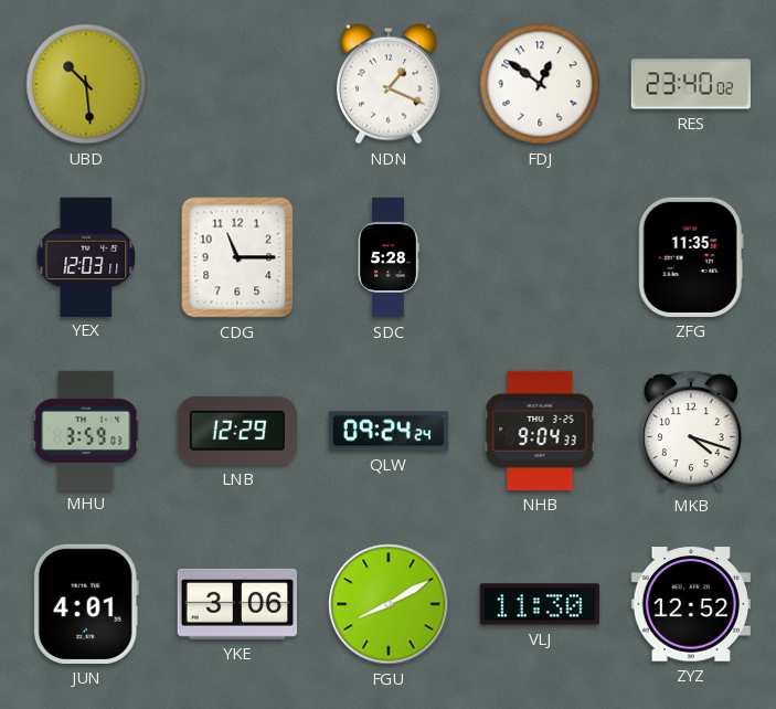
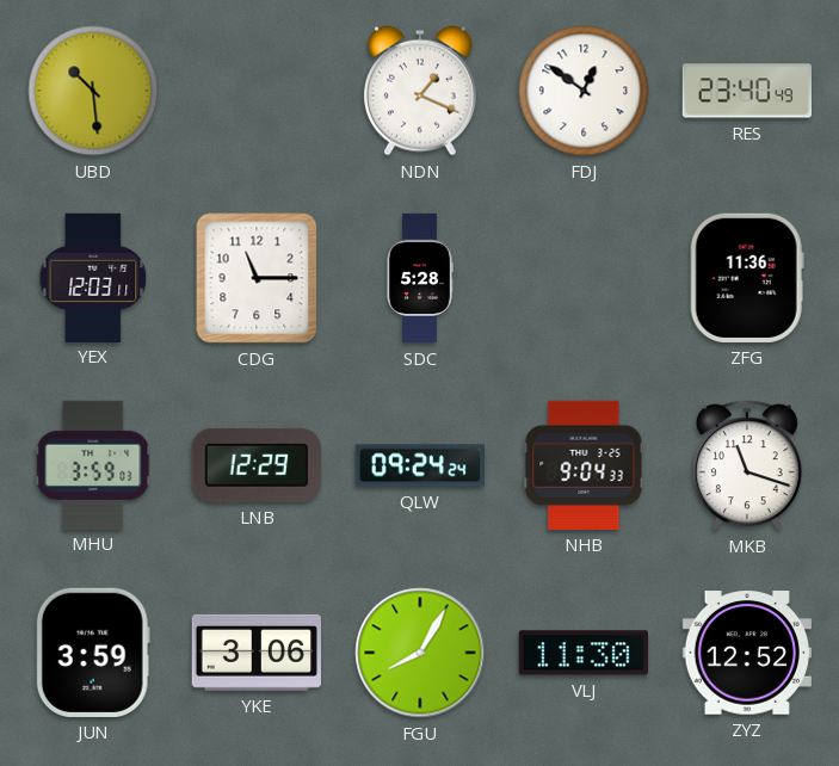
RES: 23:40:02 -> 23:40:49 (746, 91)
ZFG: 11:35 -> 11:36 (747, 278)
MKB: 4:18 -> 11:18 (747, 465)
JUN: 4:01 -> 3:59 (93, 653)
FGU: 8:10 -> 8:05 (420, 653)
